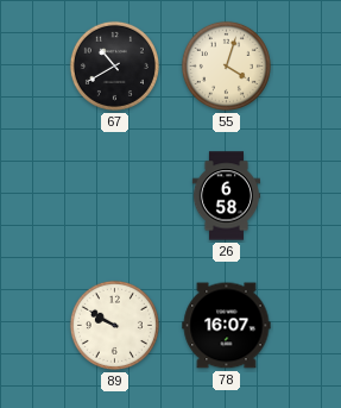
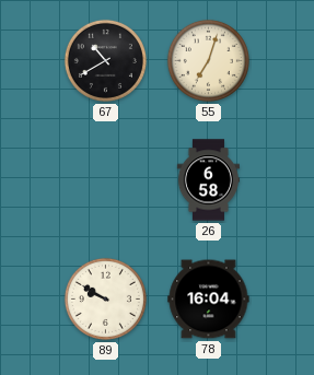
55: 4:03 -> 7:03 (208, 60)
78: 16:07 -> 16:04 (209, 300)
